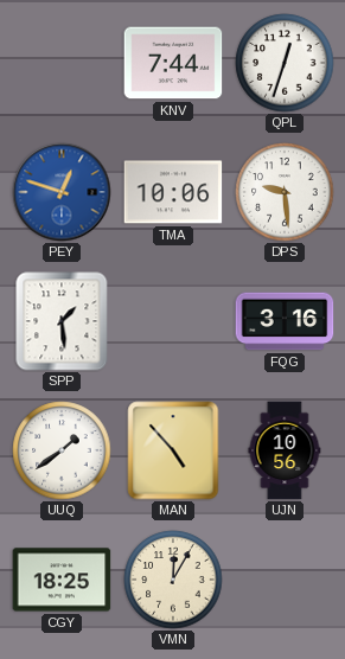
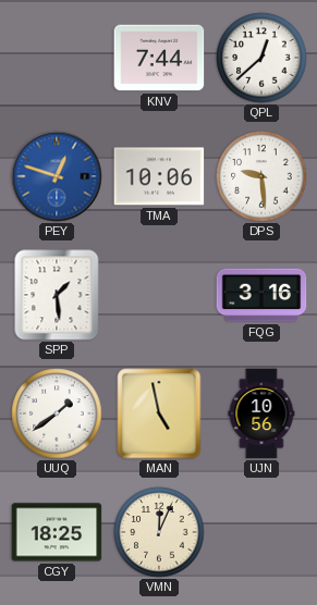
QPL: 12:33 -> 12:38 (261, 58)
MAN: 4:53 -> 4:58 (159, 413)
VMN: 12:05 -> 12:04 (159, 532)
